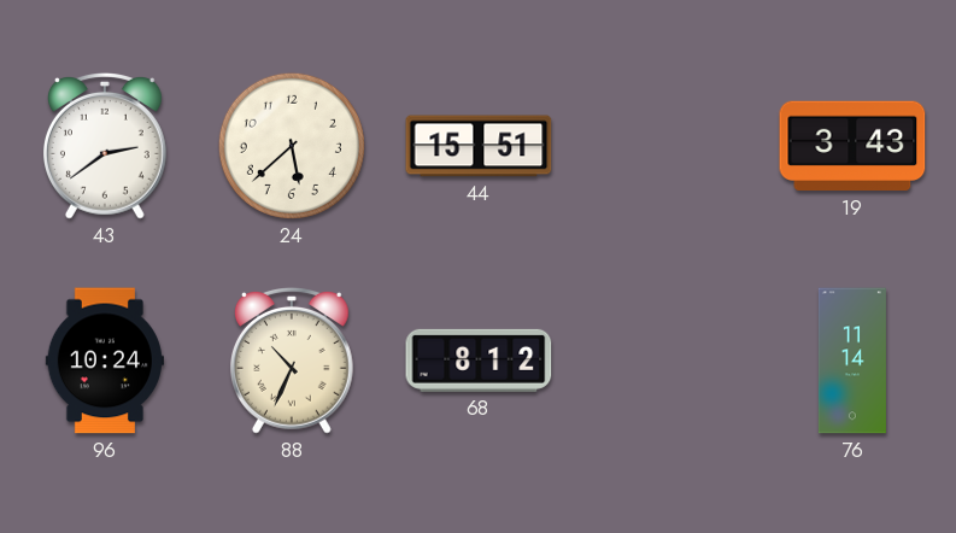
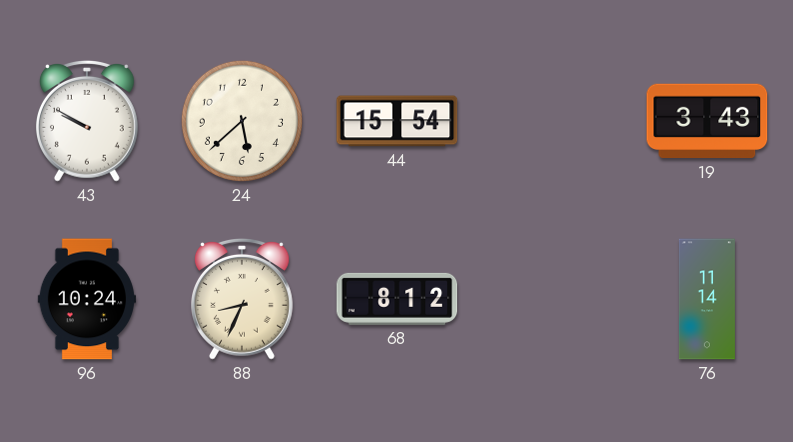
43: 2:39 -> 9:50 (87, 122)
44: 15:51 -> 15:54 (397, 121)
88: 10:34 -> 8:34 (242, 300)
